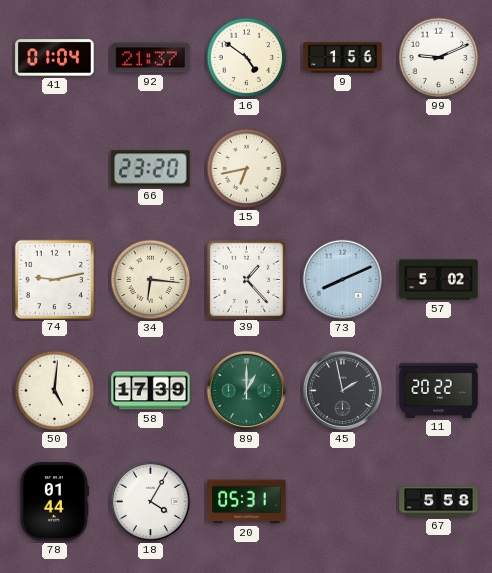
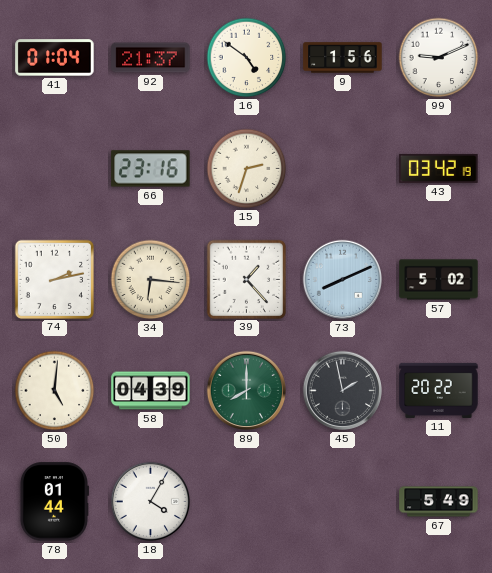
66: 23:20 -> 23:16 (151, 169)
15: 6:43 -> 2:33 (247, 169)
43: none -> 03:42 (439, 168)
74: 9:13 -> 2:13 (54, 279)
58: 17:39 -> 04:39 (151, 391)
89: 1:00 -> 8:00 (247, 391)
20: 05:31 -> none (247, 502)
67: 5:58 -> 5:49 (439, 502)
